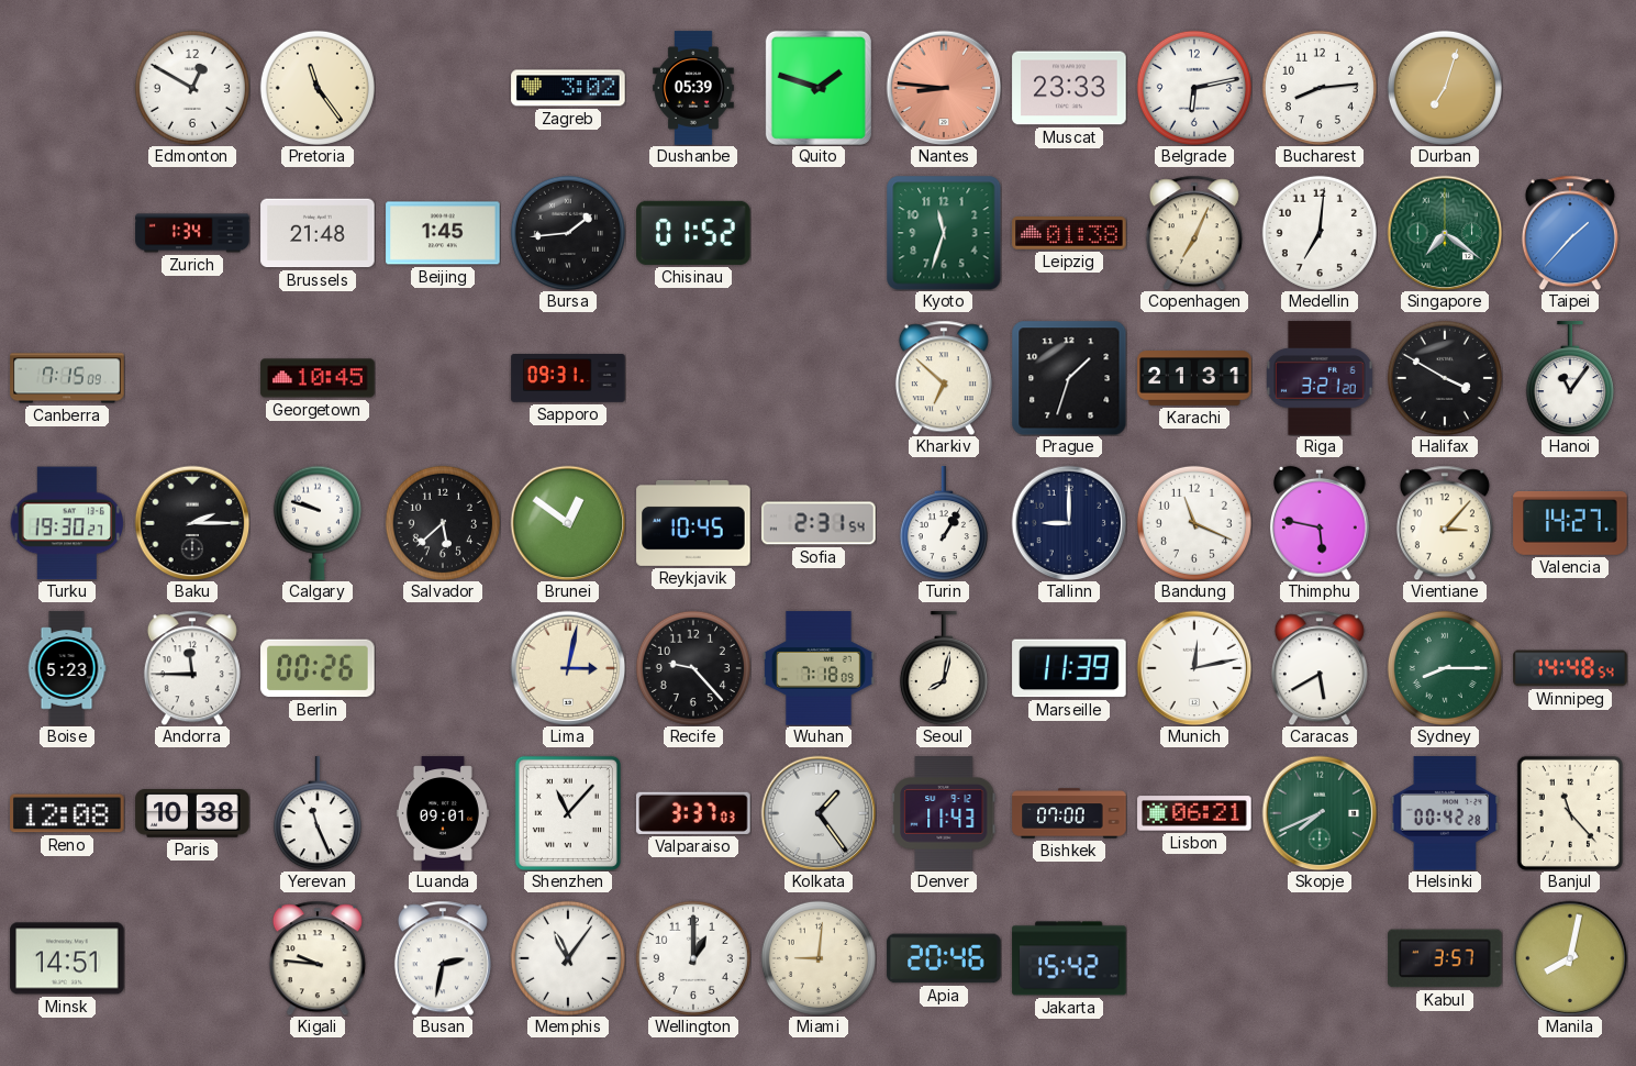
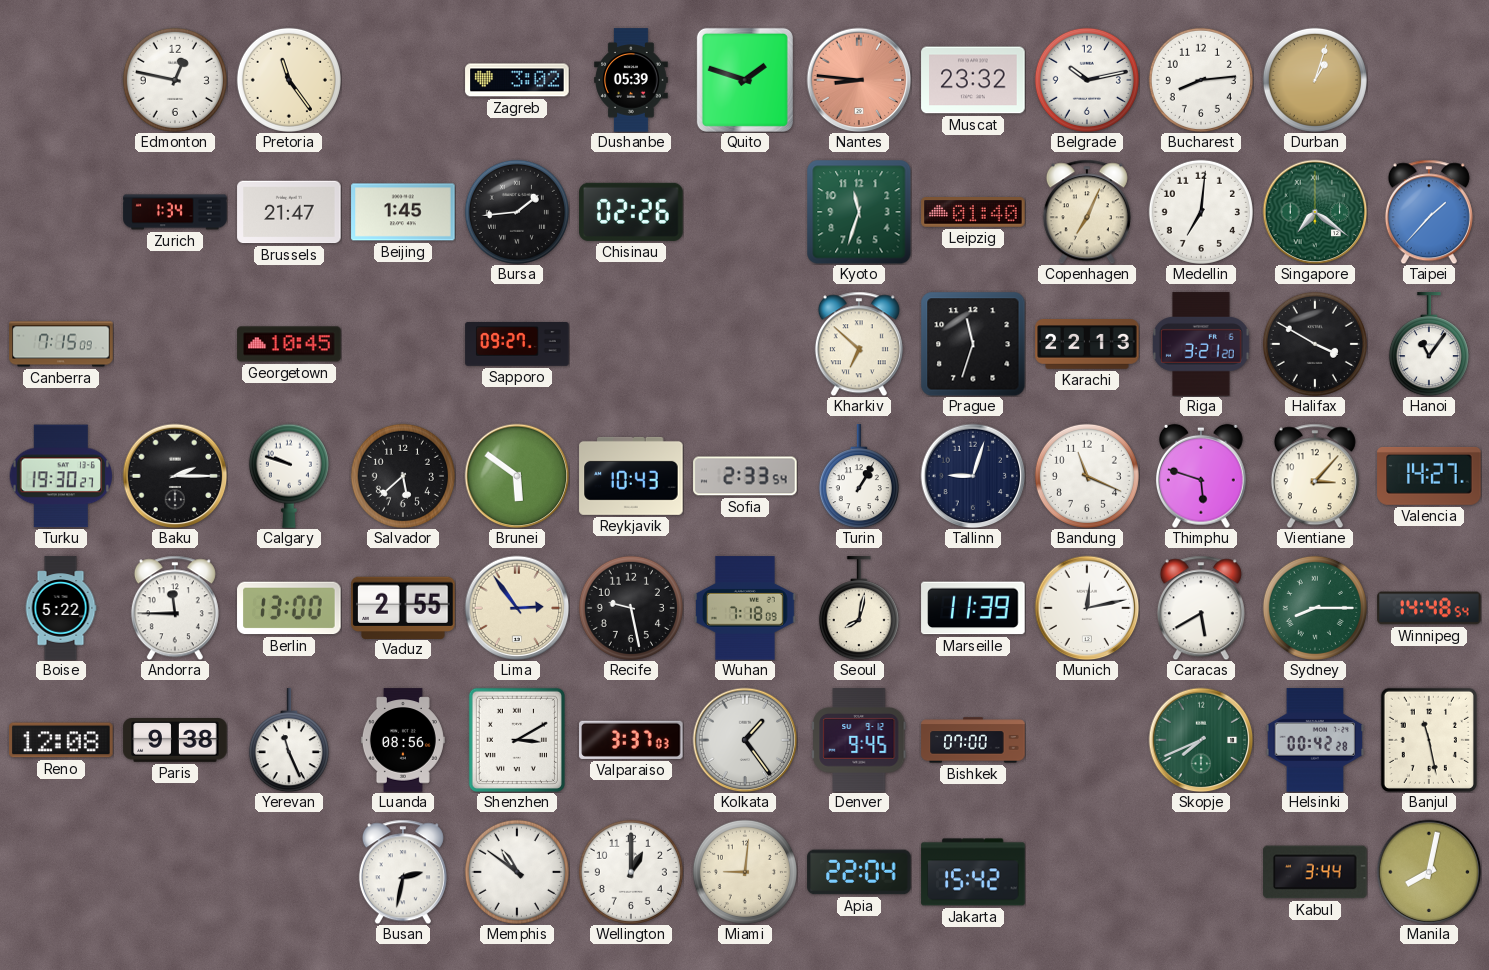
Edmonton: 12:50 -> 12:47 (175, 80)
Muscat: 23:33 -> 23:32 (973, 80)
Belgrade: 6:13 -> 10:13 (1087, 80)
Durban: 7:03 -> 1:03 (1315, 80)
Brussels: 21:48 -> 21:47 (289, 212)
Chisinau: 01:52 -> 02:26 (631, 212)
Leipzig: 01:38 -> 01:40 (973, 213)
Sapporo: 09:31 -> 09:27 (517, 345)
Prague: 1:33 -> 11:33 (973, 344)
Karachi: 21:31 -> 22:13 (1087, 344)
Brunei: 12:51 -> 5:51 (517, 476)
Reykjavik: 10:45 -> 10:43 (631, 476)
Sofia: 2:31 -> 2:33 (745, 476)
Tallinn: 9:00 -> 9:03 (973, 476)
Thimphu: 5:47 -> 5:48 (1201, 476)
Boise: 5:23 -> 5:22 (61, 608)
Berlin: 00:26 -> 13:00 (289, 608)
Vaduz: none -> 2:55 (403, 607)
Lima: 3:02 -> 2:54 (517, 608)
Recife: 9:23 -> 9:28 (631, 608)
Paris: 10:38 -> 9:38 (175, 741)
Luanda: 09:01 -> 08:56 (403, 740)
Shenzhen: 11:07 -> 3:10 (517, 740)
Denver: 11:43 -> 9:45 (859, 740)
Lisbon: 06:21 -> none (1194, 813)
Banjul: 11:23 -> 11:28 (1429, 740)
Minsk: 14:51 -> none (67, 958)
Kigali: 9:46 -> none (318, 958)
Memphis: 11:06 -> 10:51 (517, 872)
Apia: 20:46 -> 22:04 (859, 872)
Kabul: 3:57 -> 3:44 (1315, 872)
